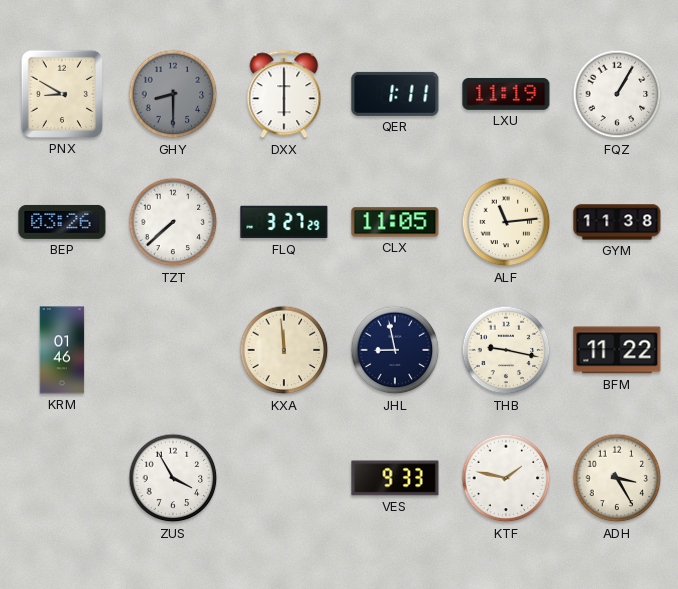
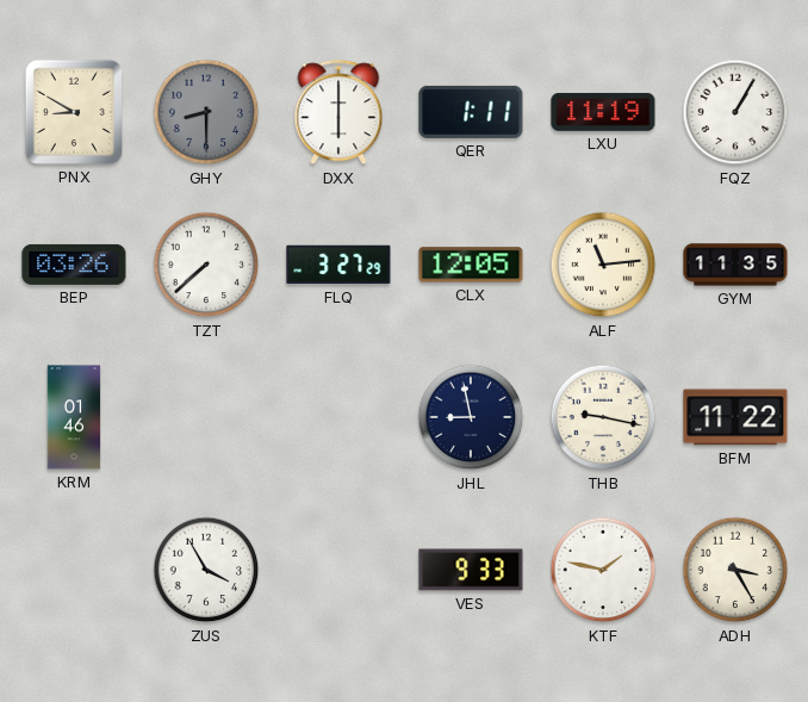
CLX: 11:05 -> 12:05 (471, 265)
GYM: 11:38 -> 11:35 (735, 265)
KXA: 11:59 -> none (284, 350)
